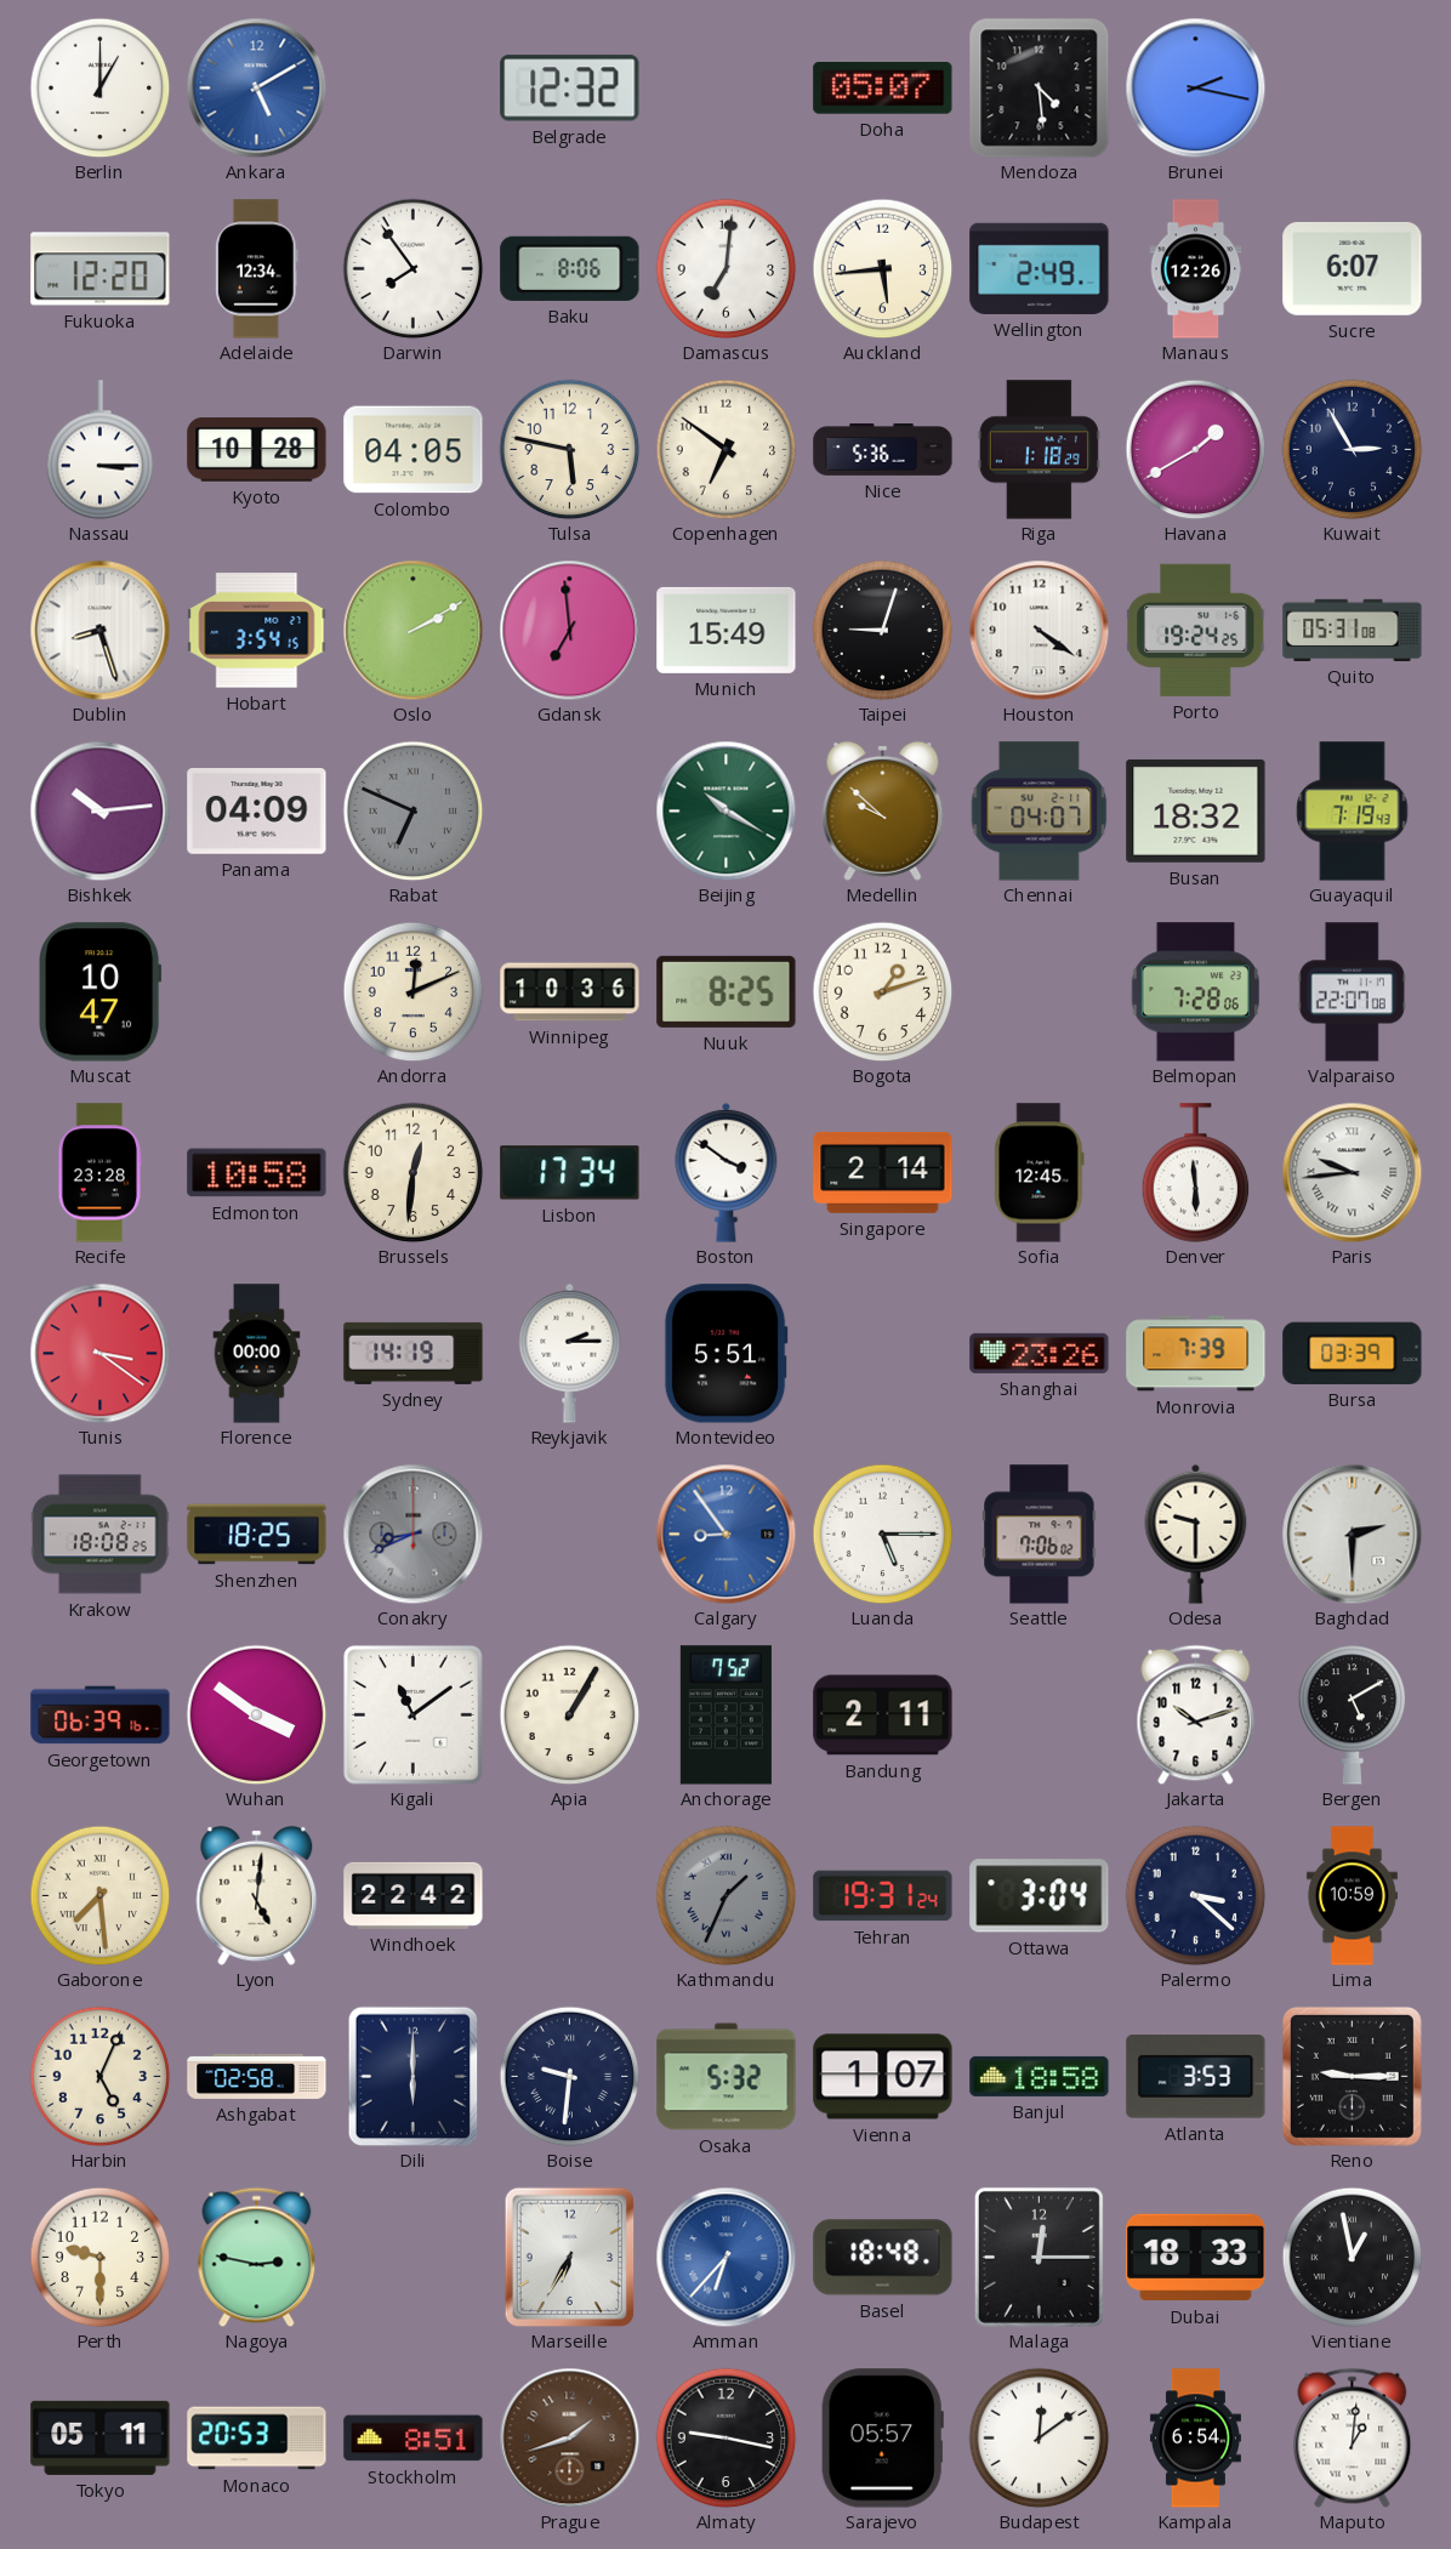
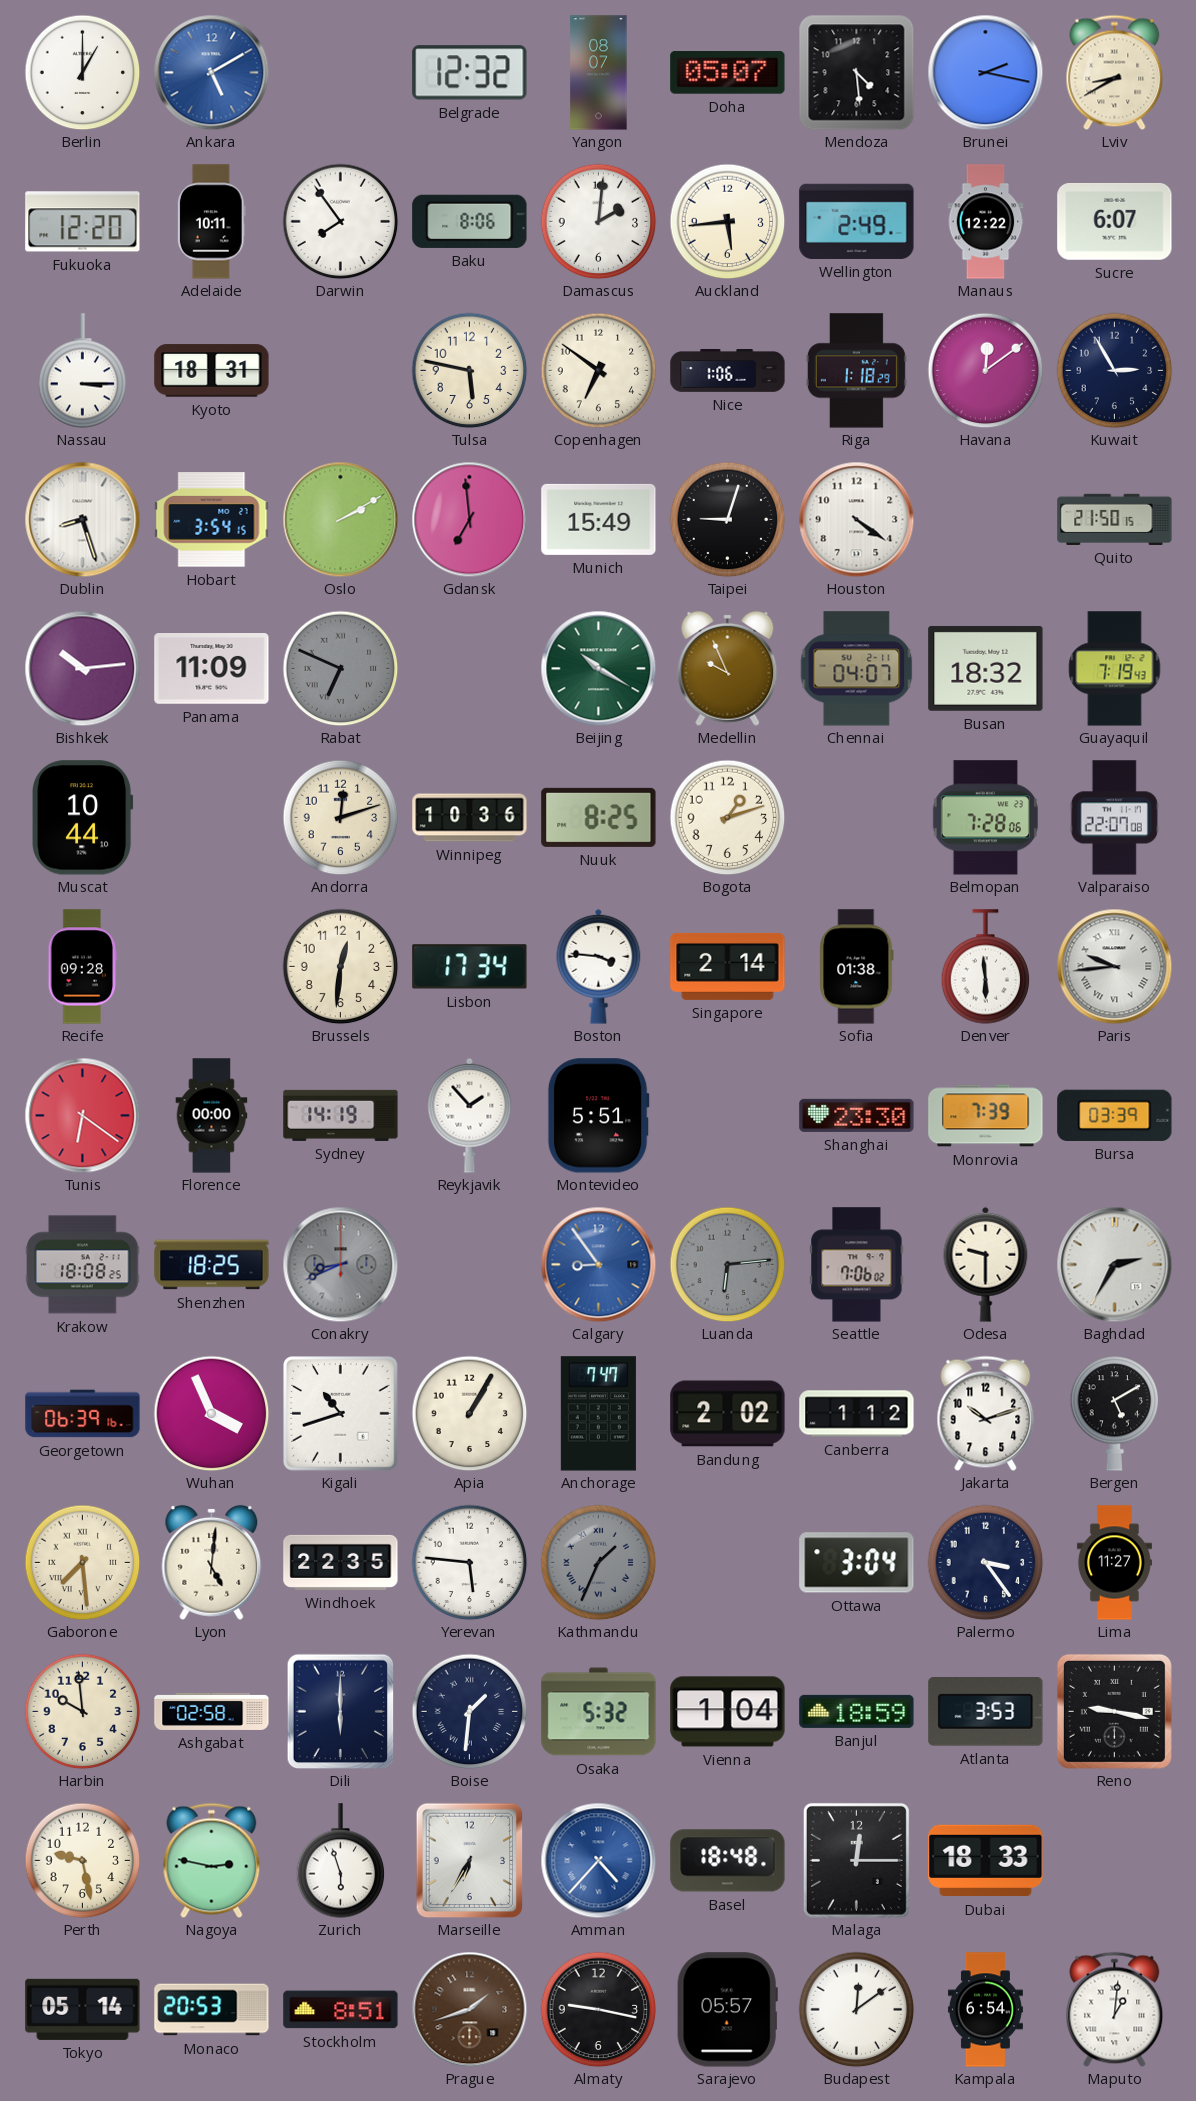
Yangon: none -> 08:07 (599, 73)
Lviv: none -> 8:40 (1115, 72)
Adelaide: 12:34 -> 10:11 (211, 222)
Damascus: 7:01 -> 2:01 (598, 221)
Manaus: 12:26 -> 12:22 (986, 222)
Kyoto: 10:28 -> 18:31 (212, 371)
Colombo: 04:05 -> none (414, 450)
Nice: 5:36 -> 1:06 (728, 371)
Havana: 1:40 -> 12:09 (985, 370)
Porto: 19:24 -> none (1196, 630)
Quito: 05:31 -> 21:50 (1115, 519)
Panama: 04:09 -> 11:09 (212, 669)
Medellin: 9:52 -> 9:56 (728, 668)
Muscat: 10:47 -> 10:44 (83, 818)
Andorra: 12:11 -> 12:12 (340, 817)
Recife: 23:28 -> 09:28 (83, 967)
Edmonton: 10:58 -> none (257, 1173)
Boston: 3:51 -> 3:46 (599, 966)
Sofia: 12:45 -> 01:38 (857, 967)
Tunis: 3:21 -> 6:21 (82, 1115)
Reykjavik: 2:15 -> 1:53 (470, 1115)
Shanghai: 23:26 -> 23:30 (857, 1115)
Luanda: 5:15 -> 6:14 (727, 1264)
Luanda dial: white -> grey (727, 1264)
Baghdad: 2:30 -> 2:35 (1114, 1264)
Wuhan: 3:51 -> 3:56 (211, 1413)
Kigali: 11:09 -> 10:42 (341, 1414)
Anchorage: 7:52 -> 7:47 (598, 1414)
Bandung: 2:11 -> 2:02 (728, 1414)
Canberra: none -> 1:12 (857, 1414)
Windhoek: 22:42 -> 22:35 (341, 1562)
Yerevan: none -> 5:46 (469, 1562)
Tehran: 19:31 -> none (883, 1896)
Palermo: 3:22 -> 3:24 (985, 1562)
Lima: 10:59 -> 11:27 (1114, 1563)
Harbin: 5:04 -> 9:59 (82, 1711)
Boise: 9:31 -> 1:31 (469, 1711)
Vienna: 1:07 -> 1:04 (728, 1712)
Banjul: 18:58 -> 18:59 (857, 1711)
Reno: 9:15 -> 9:17 (1114, 1711)
Perth: 9:30 -> 9:28 (82, 1860)
Zurich: none -> 5:57 (341, 1861)
Amman: 6:37 -> 4:37 (598, 1860)
Vientiane: 12:58 -> none (1352, 2257)
Tokyo: 05:11 -> 05:14 (83, 2009)
